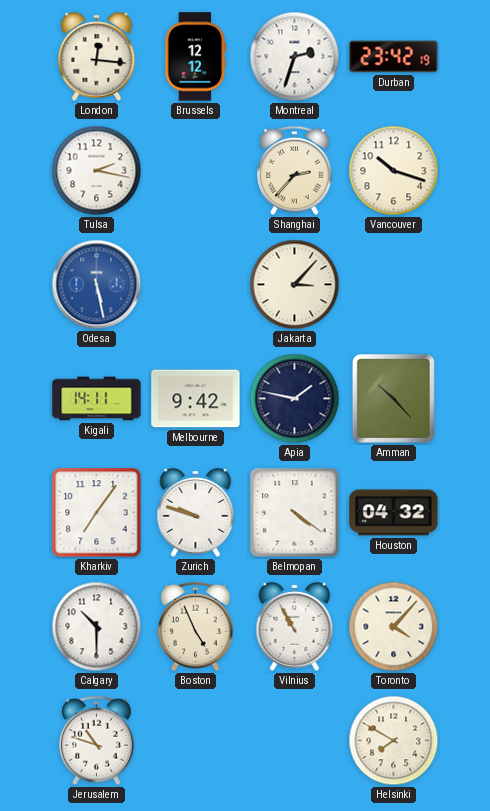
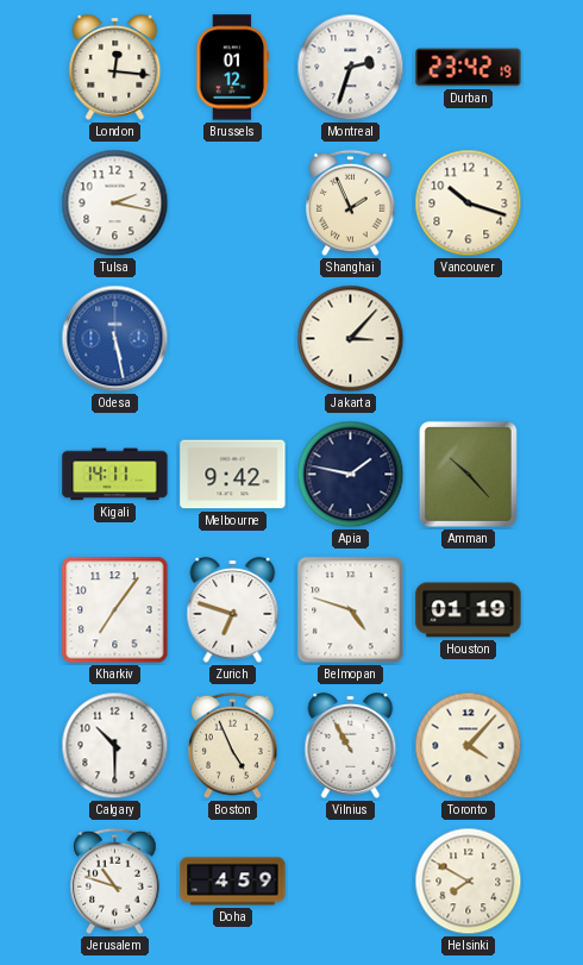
Brussels: 12:12 -> 01:12 (233, 68)
Shanghai: 2:37 -> 1:56 (351, 203)
Zurich: 9:48 -> 6:48 (233, 609)
Belmopan: 4:21 -> 4:48 (351, 610)
Houston: 04:32 -> 01:19 (469, 610)
Doha: none -> 4:59 (233, 882)
